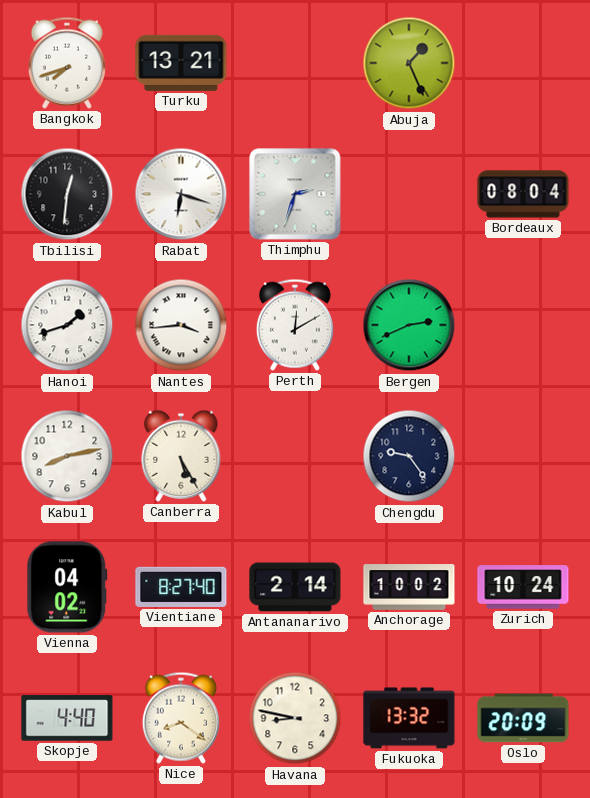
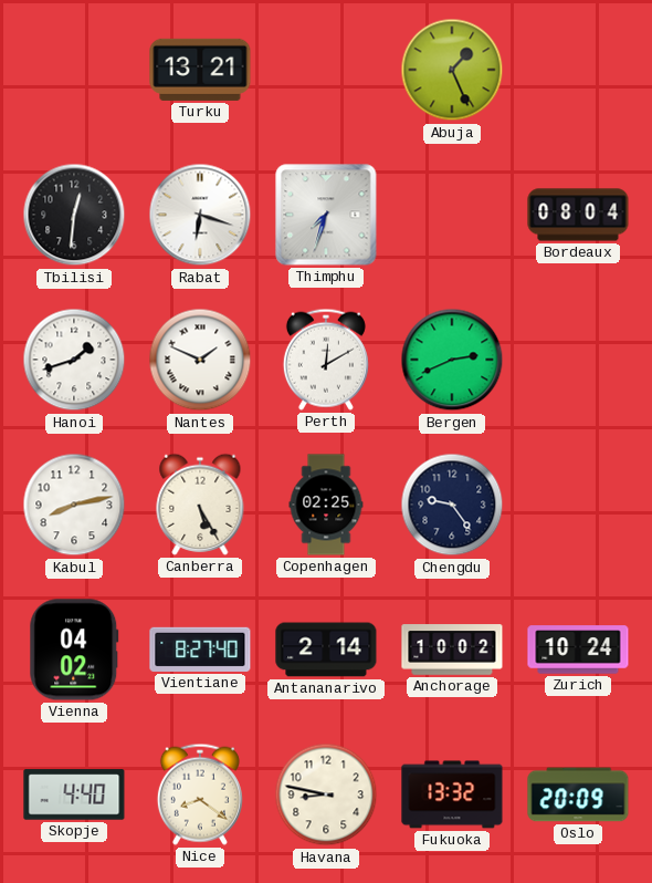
Bangkok: 7:42 -> none (67, 63)
Thimphu: 2:33 -> 7:33 (326, 215)
Nantes: 3:44 -> 1:49 (200, 360)
Copenhagen: none -> 02:25 (326, 505)
